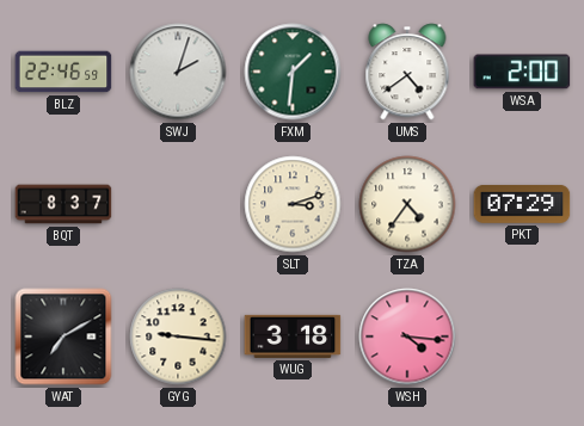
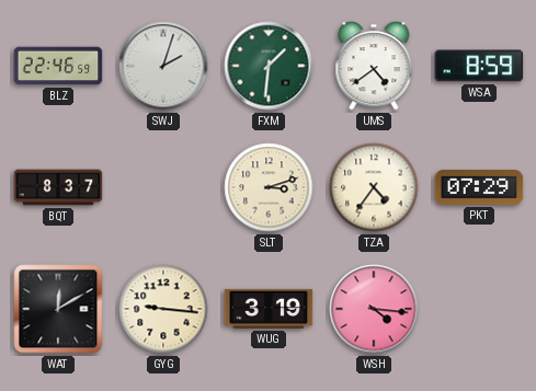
WSA: 2:00 -> 8:59 (479, 66)
WAT: 7:10 -> 12:10 (58, 309)
WUG: 3:18 -> 3:19 (269, 309)
